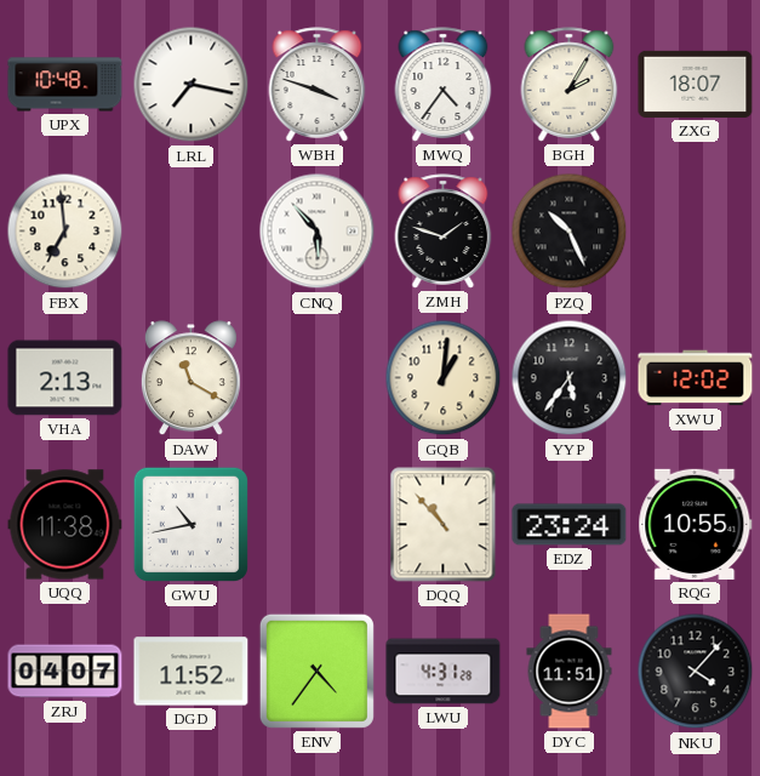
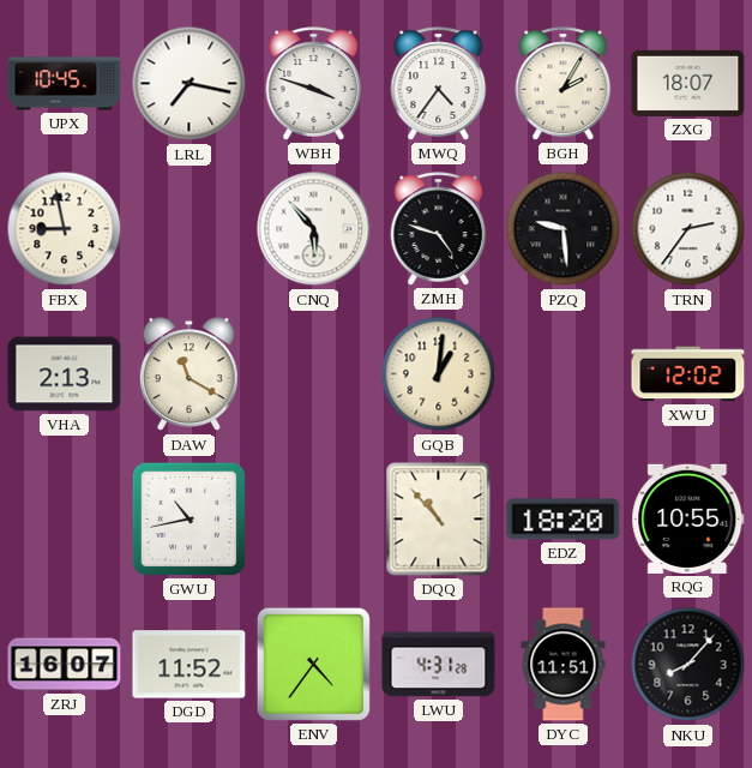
UPX: 10:48 -> 10:45 (65, 84)
FBX: 6:59 -> 8:58 (65, 229)
ZMH: 1:48 -> 4:48 (439, 229)
PZQ: 10:26 -> 9:29 (564, 229)
TRN: none -> 2:36 (688, 229)
YYP: 5:36 -> none (570, 378)
UQQ: 11:38 -> none (65, 525)
EDZ: 23:24 -> 18:20 (564, 520)
ZRJ: 04:07 -> 16:07 (65, 665)
NKU: 4:07 -> 8:07 (688, 665)
